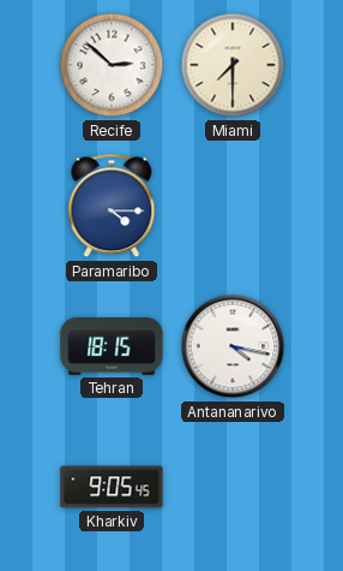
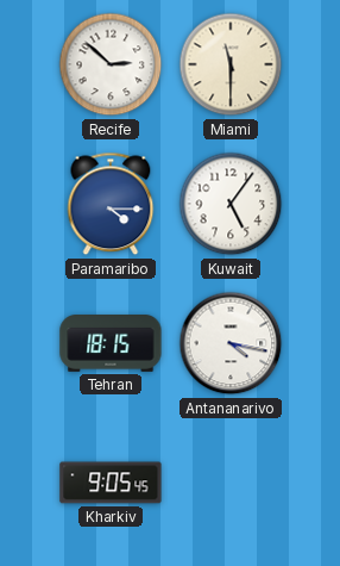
Miami: 7:30 -> 11:30 (231, 64)
Kuwait: none -> 5:06 (231, 204)
